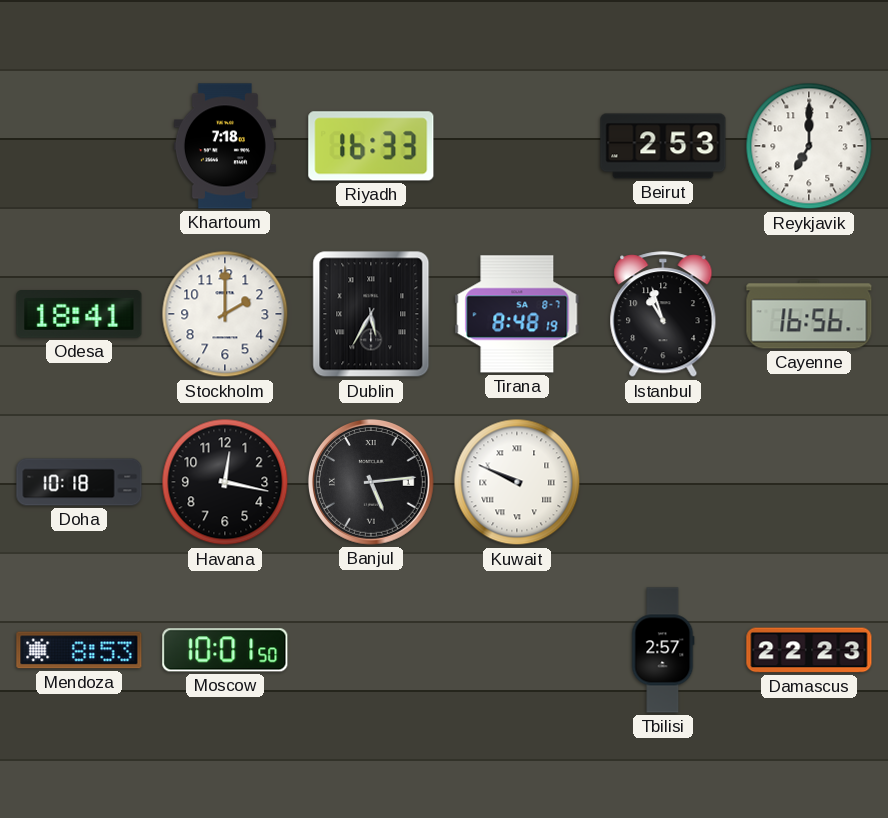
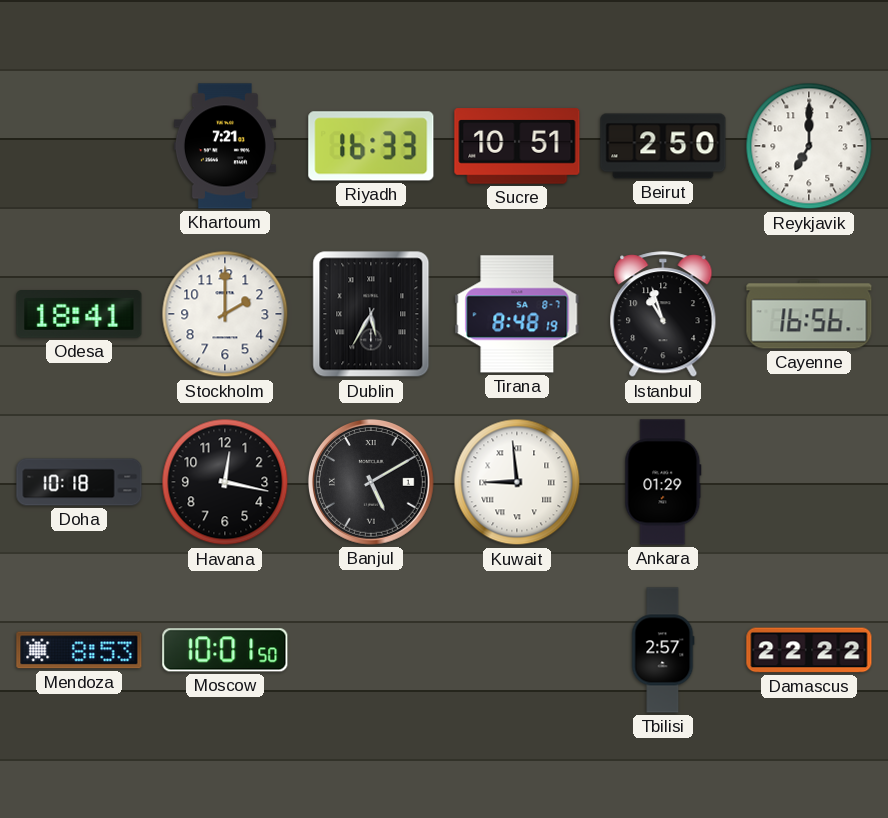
Khartoum: 7:18 -> 7:21 (225, 146)
Sucre: none -> 10:51 (517, 146)
Beirut: 2:53 -> 2:50 (663, 146)
Banjul: 5:14 -> 5:10 (371, 482)
Kuwait: 9:49 -> 8:59 (517, 482)
Ankara: none -> 01:29 (663, 482)
Damascus: 22:23 -> 22:22 (809, 650)
